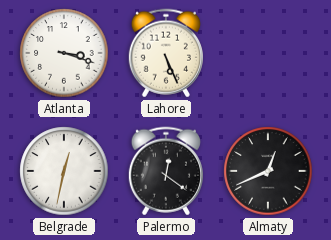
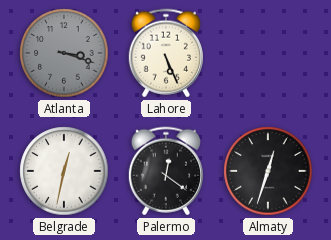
Atlanta dial: white -> grey (64, 53)
Almaty: 12:41 -> 12:33 (268, 171)
